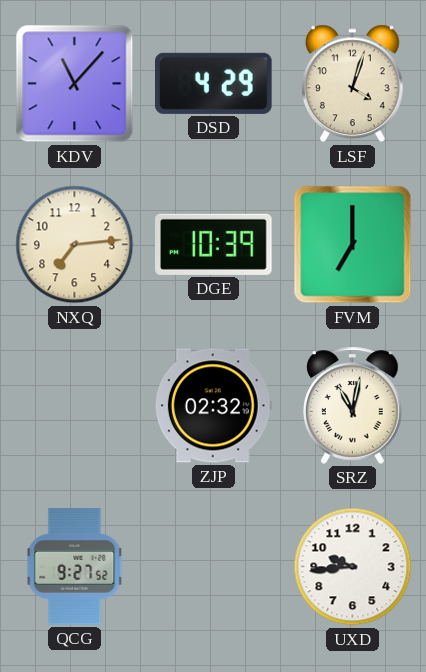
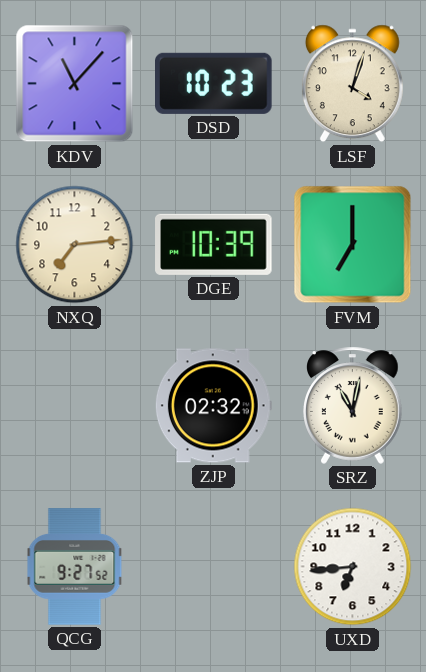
DSD: 4:29 -> 10:23 (214, 83)
UXD: 9:44 -> 6:44 (353, 567)
